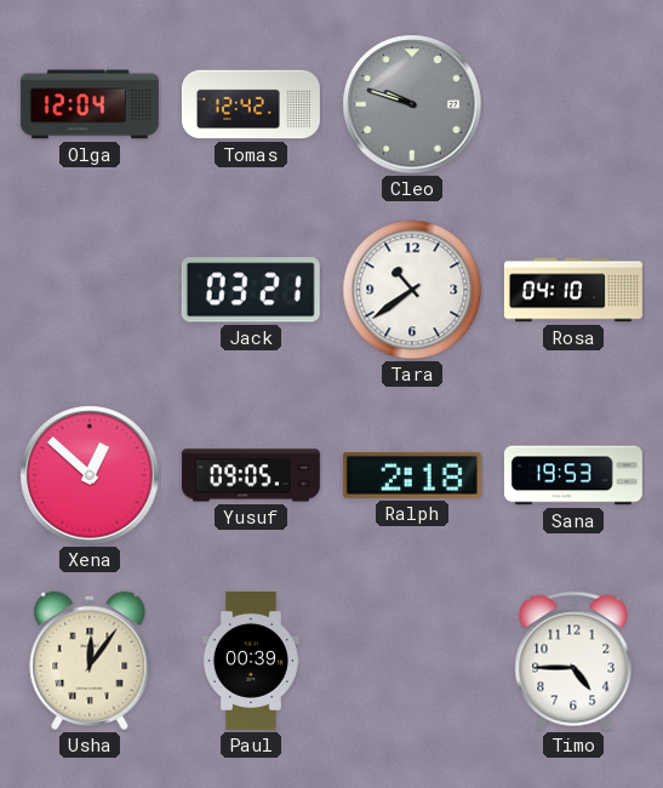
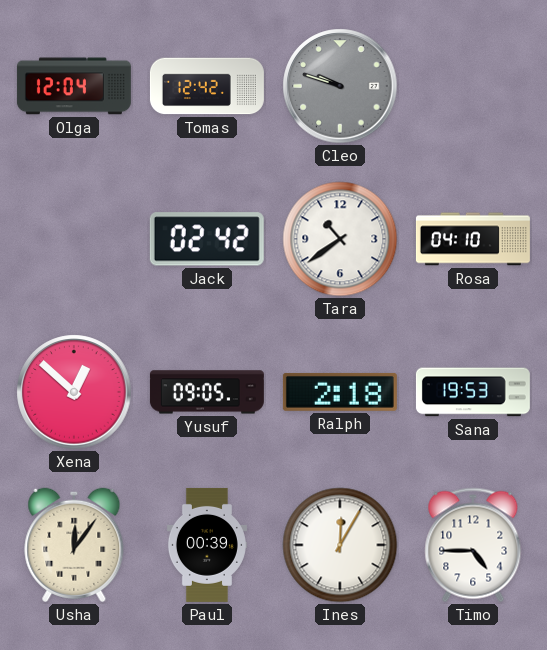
Jack: 03:21 -> 02:42 (207, 239)
Ines: none -> 12:05 (340, 545)
